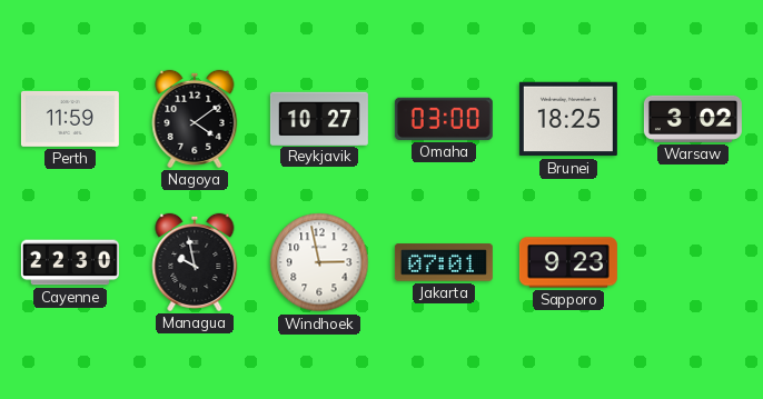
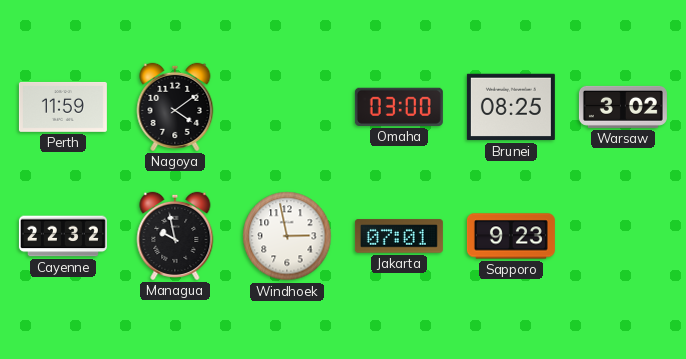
Reykjavik: 10:27 -> none (319, 118)
Brunei: 18:25 -> 08:25 (511, 107)
Cayenne: 22:30 -> 22:32 (63, 236)
